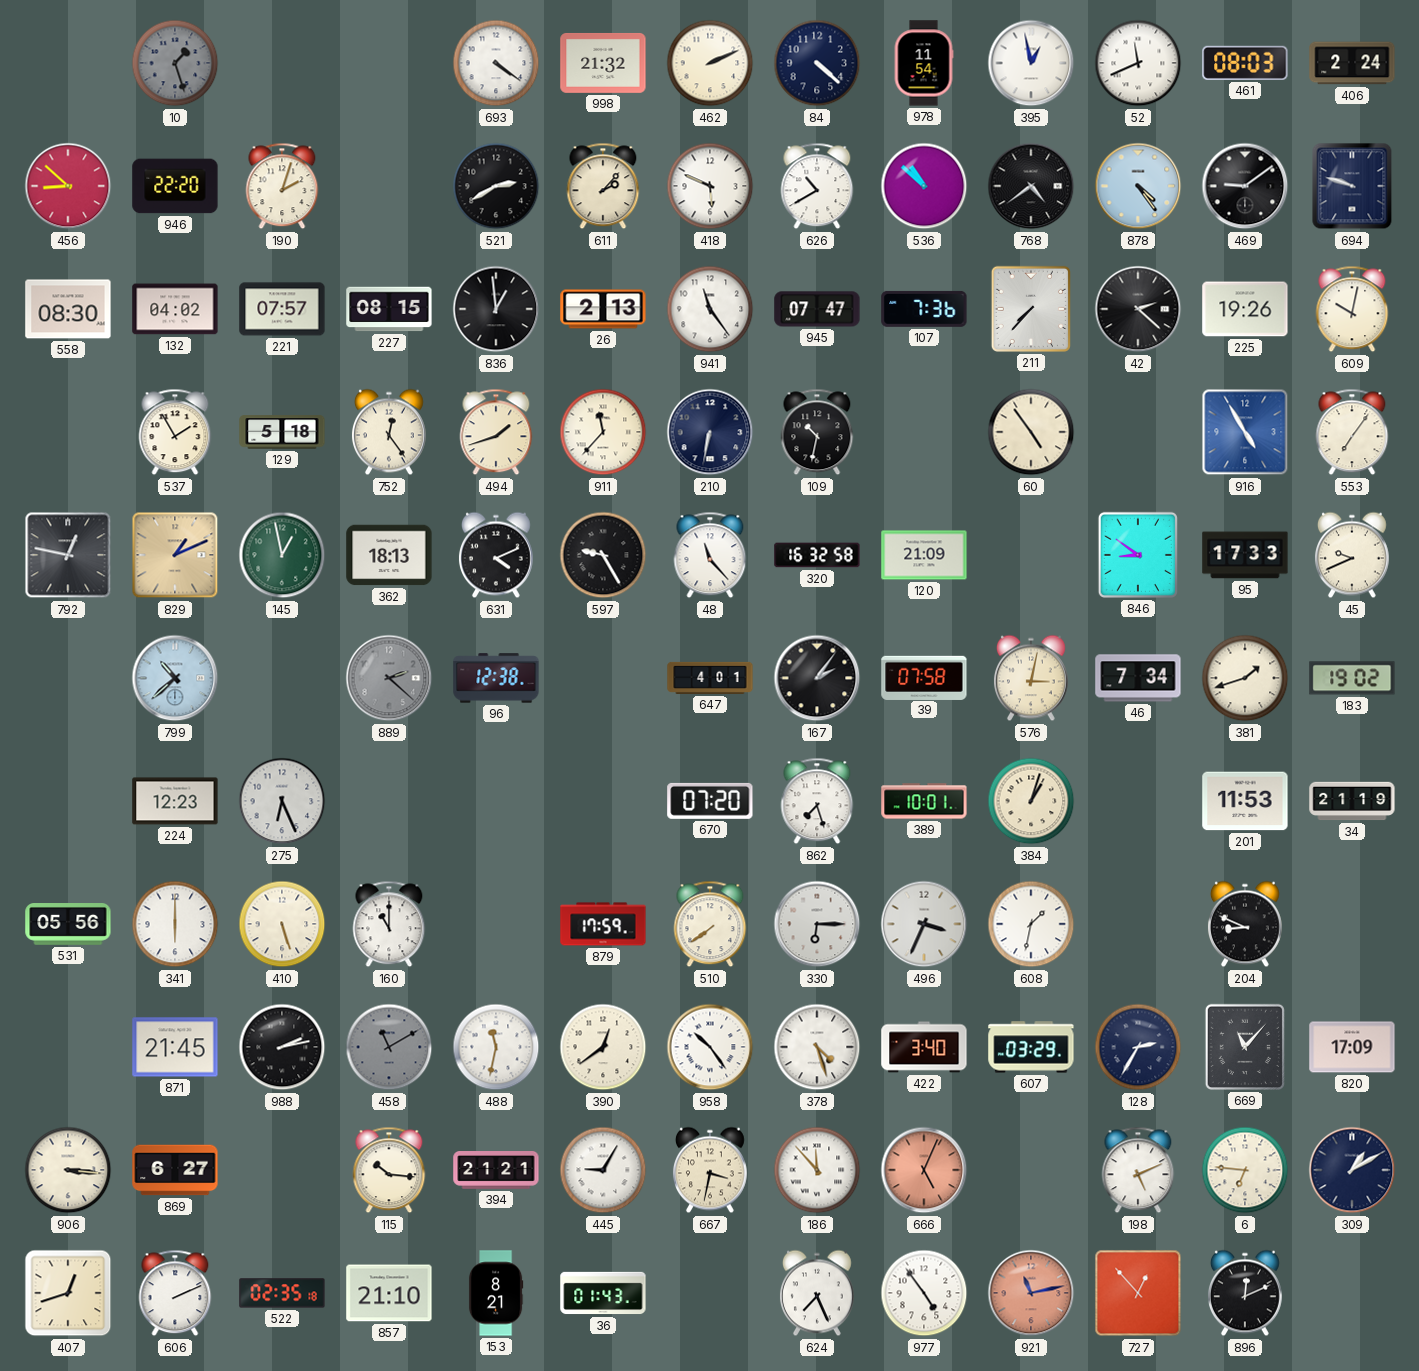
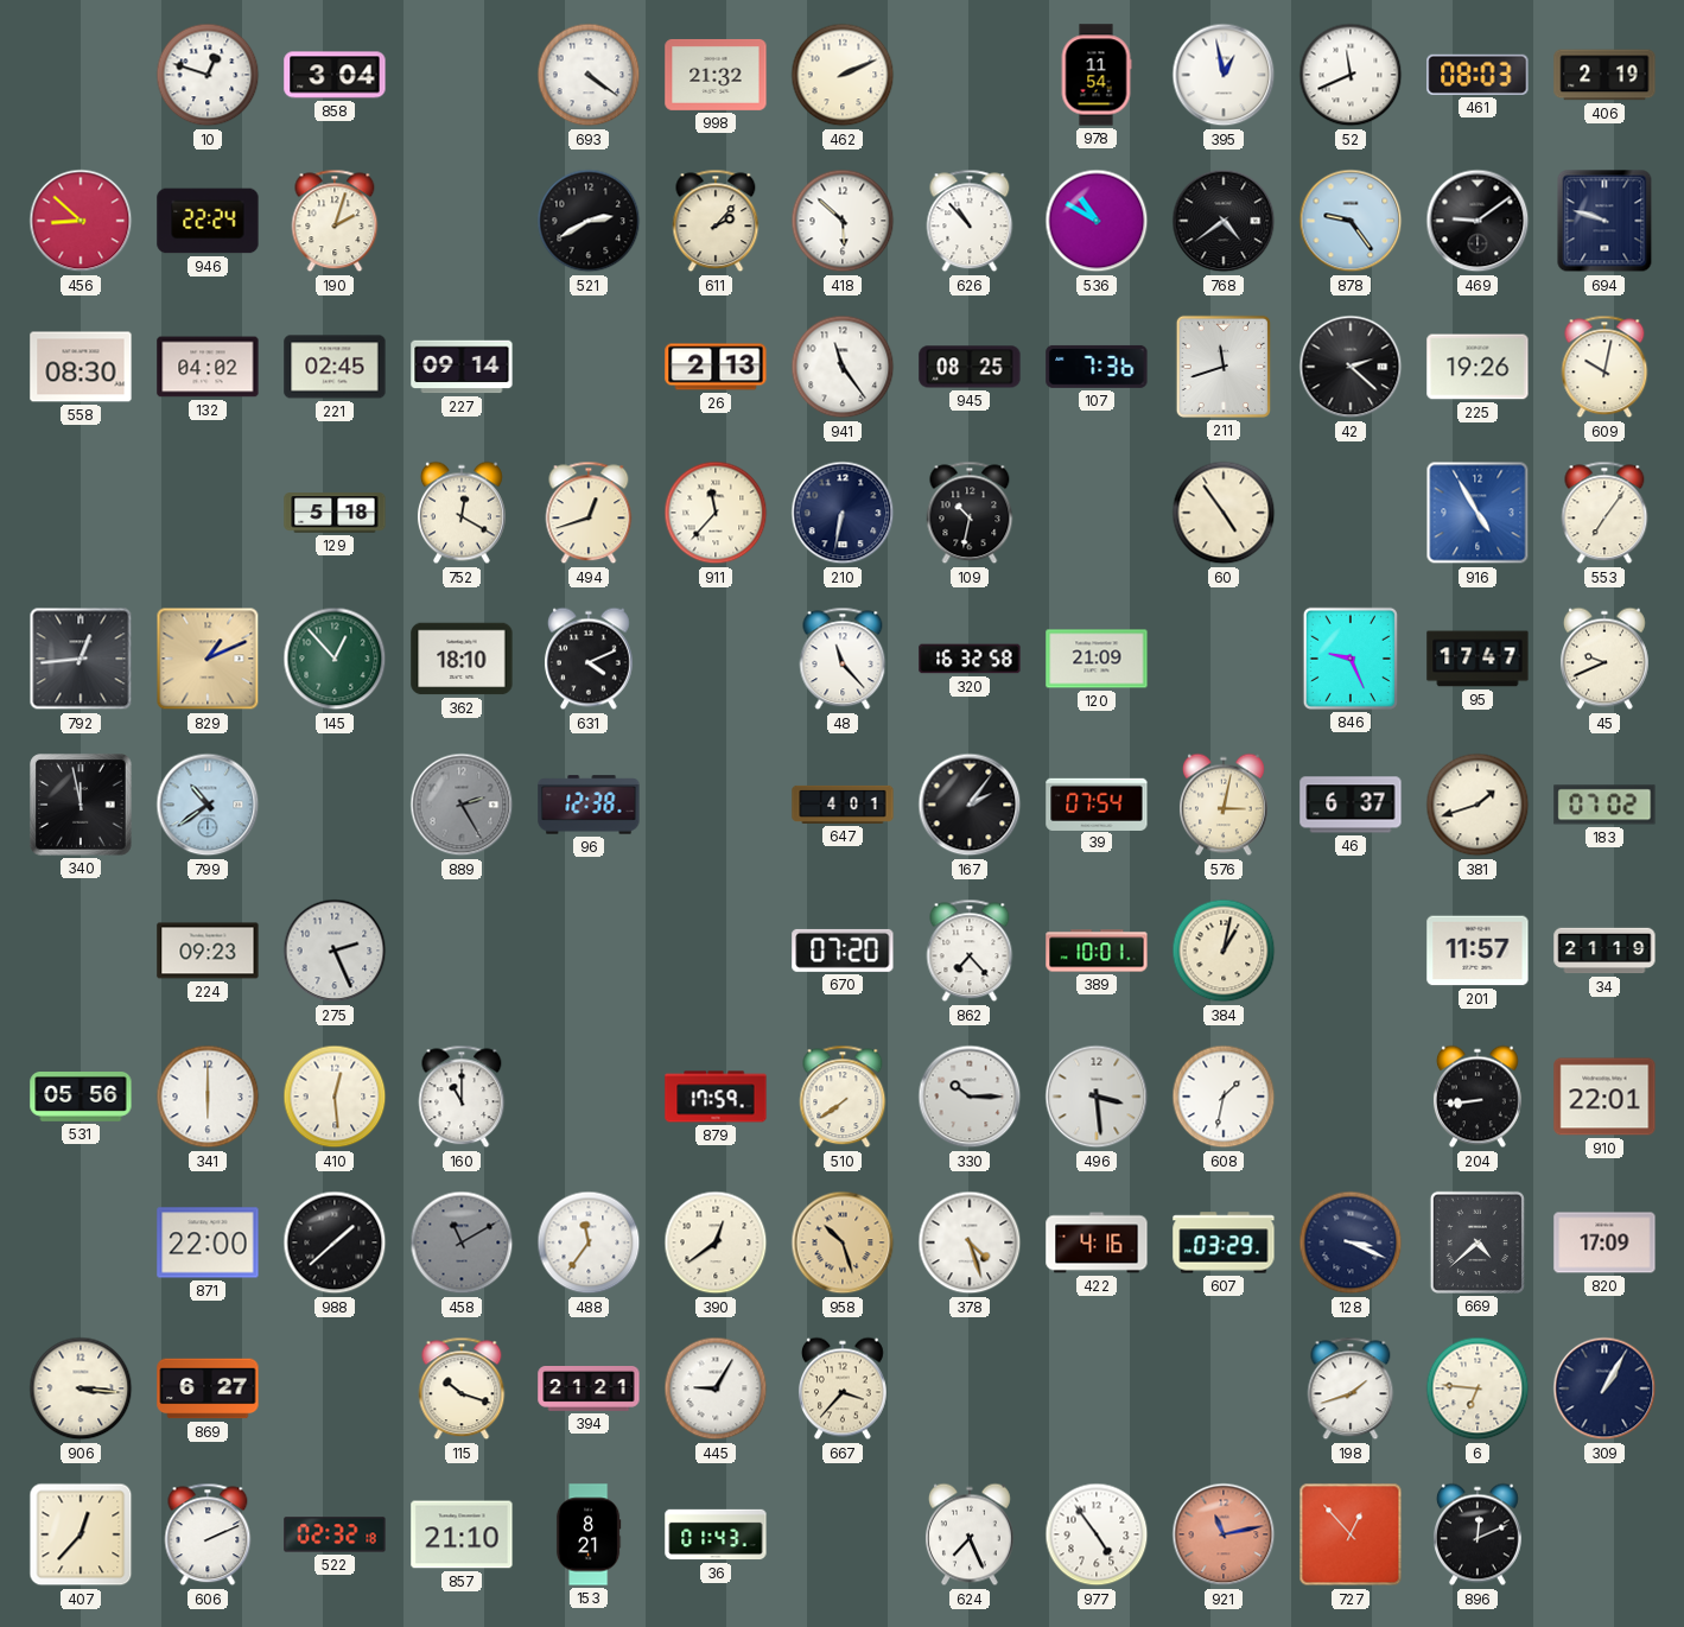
10: 1:27 -> 12:48 (208, 75)
10 dial: grey -> white (208, 75)
858: none -> 3:04 (335, 75)
84: 4:22 -> none (817, 63)
406: 2:24 -> 2:19 (1604, 75)
946: 22:20 -> 22:24 (208, 221)
418: 5:49 -> 5:52 (843, 221)
626: 10:40 -> 10:53 (970, 221)
536: 10:52 -> 10:50 (1097, 221)
878: 4:24 -> 9:24 (1351, 221)
221: 07:57 -> 02:45 (335, 367)
227: 08:15 -> 09:14 (462, 367)
836: 12:59 -> none (496, 309)
945: 07:47 -> 08:25 (970, 367)
211: 7:37 -> 11:42 (1224, 367)
537: 1:55 -> none (175, 432)
752: 12:24 -> 12:20 (462, 513)
494: 1:42 -> 12:42 (589, 513)
792: 12:47 -> 12:44 (81, 659)
145: 12:58 -> 12:53 (335, 659)
362: 18:13 -> 18:10 (462, 659)
597: 9:25 -> none (603, 555)
846: 8:51 -> 9:26 (1351, 659)
95: 17:33 -> 17:47 (1478, 659)
340: none -> 11:58 (81, 805)
799: 10:38 -> 10:39 (208, 805)
889: 2:22 -> 2:25 (462, 805)
39: 07:58 -> 07:54 (1097, 803)
46: 7:34 -> 6:37 (1351, 805)
183: 19:02 -> 07:02 (1604, 805)
224: 12:23 -> 09:23 (208, 951)
275: 6:26 -> 2:26 (335, 951)
862: 7:27 -> 7:23 (970, 951)
384: 1:03 -> 1:02 (1224, 951)
201: 11:53 -> 11:57 (1478, 951)
410: 5:27 -> 12:29 (335, 1097)
330: 6:15 -> 10:15 (970, 1097)
496: 3:34 -> 3:29 (1097, 1097)
204: 8:49 -> 8:44 (1478, 1097)
910: none -> 22:01 (1604, 1097)
871: 21:45 -> 22:00 (208, 1243)
988: 2:13 -> 1:38 (335, 1243)
488: 11:32 -> 11:36 (589, 1243)
958: 10:24 -> 10:27 (843, 1243)
958 dial: white -> champagne (843, 1243)
422: 3:40 -> 4:16 (1097, 1243)
128: 2:35 -> 3:19 (1351, 1243)
669: 11:07 -> 4:38 (1478, 1243)
115: 10:16 -> 10:18 (462, 1388)
667: 3:32 -> 3:37 (843, 1388)
186: 11:53 -> none (817, 1170)
666: 5:04 -> none (924, 1170)
198: 5:11 -> 1:42 (1351, 1388)
309: 1:10 -> 1:05 (1604, 1388)
407: 12:42 -> 12:37 (81, 1534)
522: 02:35 -> 02:32 (335, 1534)
